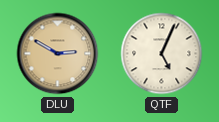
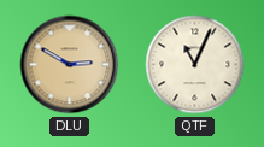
QTF: 5:04 -> 11:04 (195, 65)
